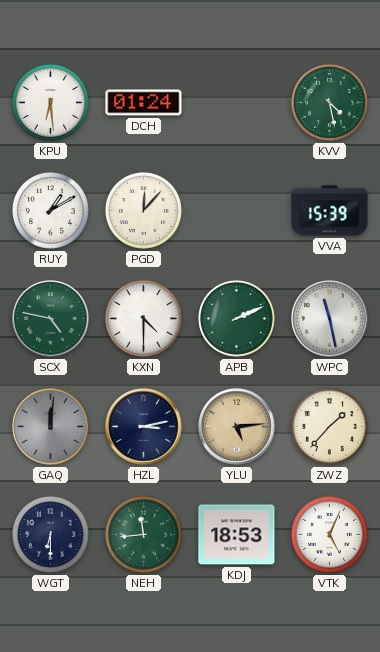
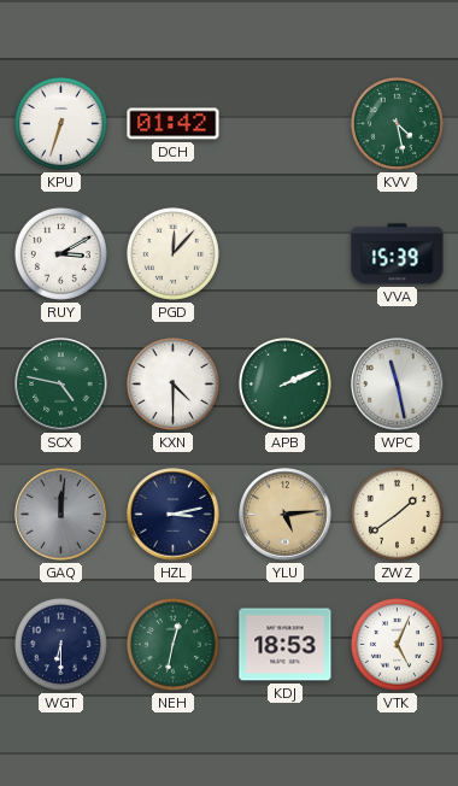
KPU: 6:29 -> 6:33 (60, 123)
DCH: 01:24 -> 01:42 (174, 124)
RUY: 1:10 -> 3:10 (60, 253)
ZWZ: 1:37 -> 1:39 (397, 514)
NEH: 11:44 -> 12:32 (172, 644)
